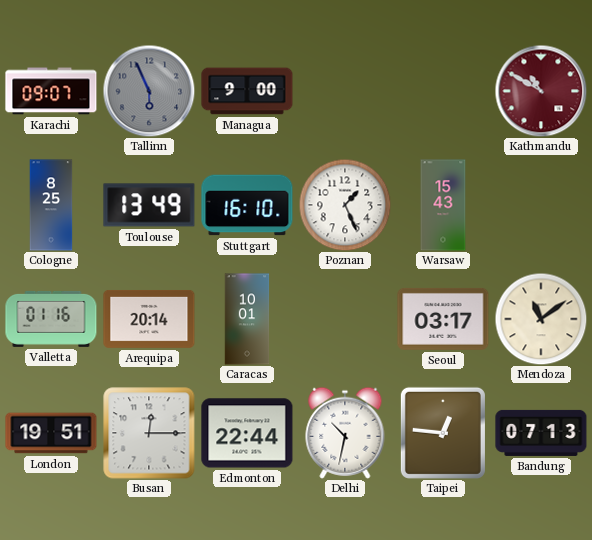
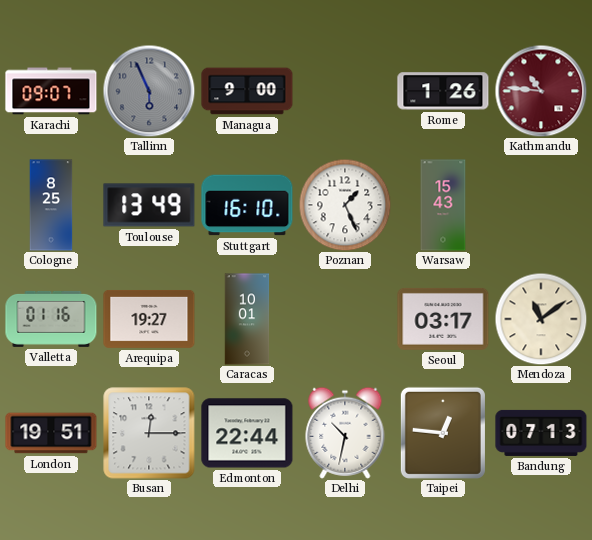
Rome: none -> 1:26 (443, 91)
Kathmandu: 10:50 -> 10:46 (541, 91)
Arequipa: 20:14 -> 19:27 (149, 319)
